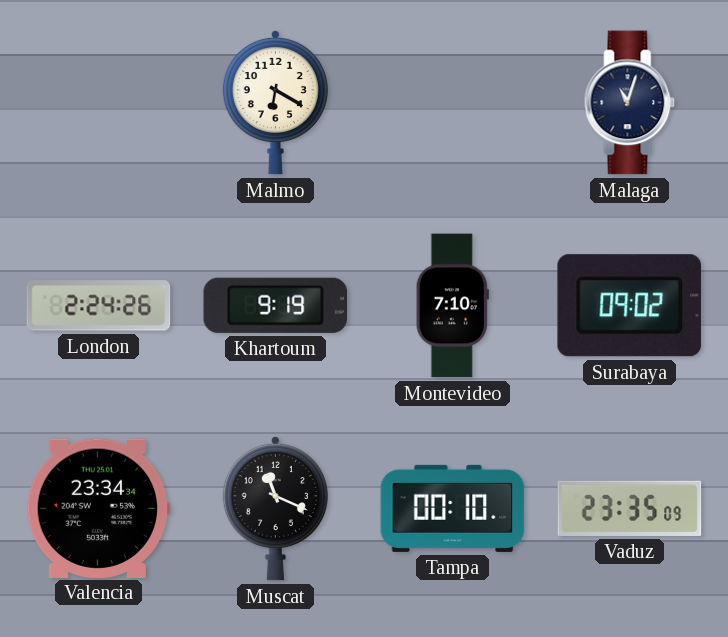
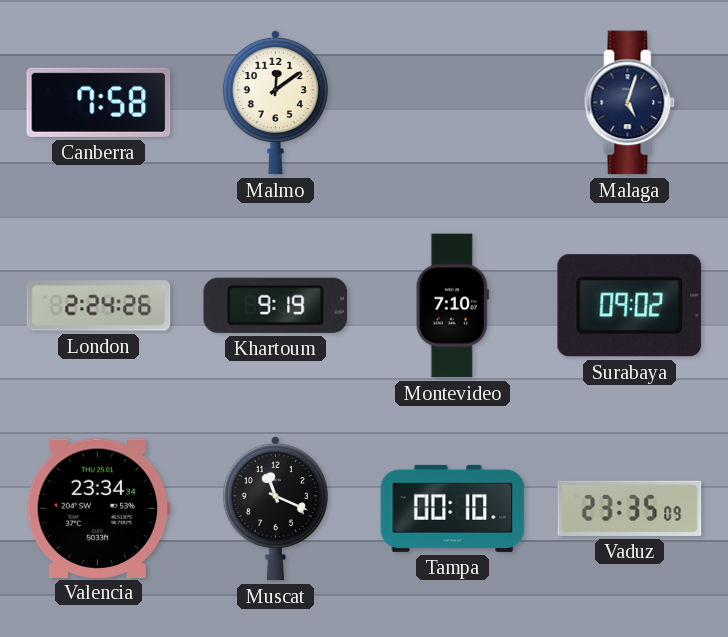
Canberra: none -> 7:58 (99, 102)
Malmo: 6:20 -> 12:09 (275, 102)
Malaga: 11:03 -> 5:03 (630, 103)
